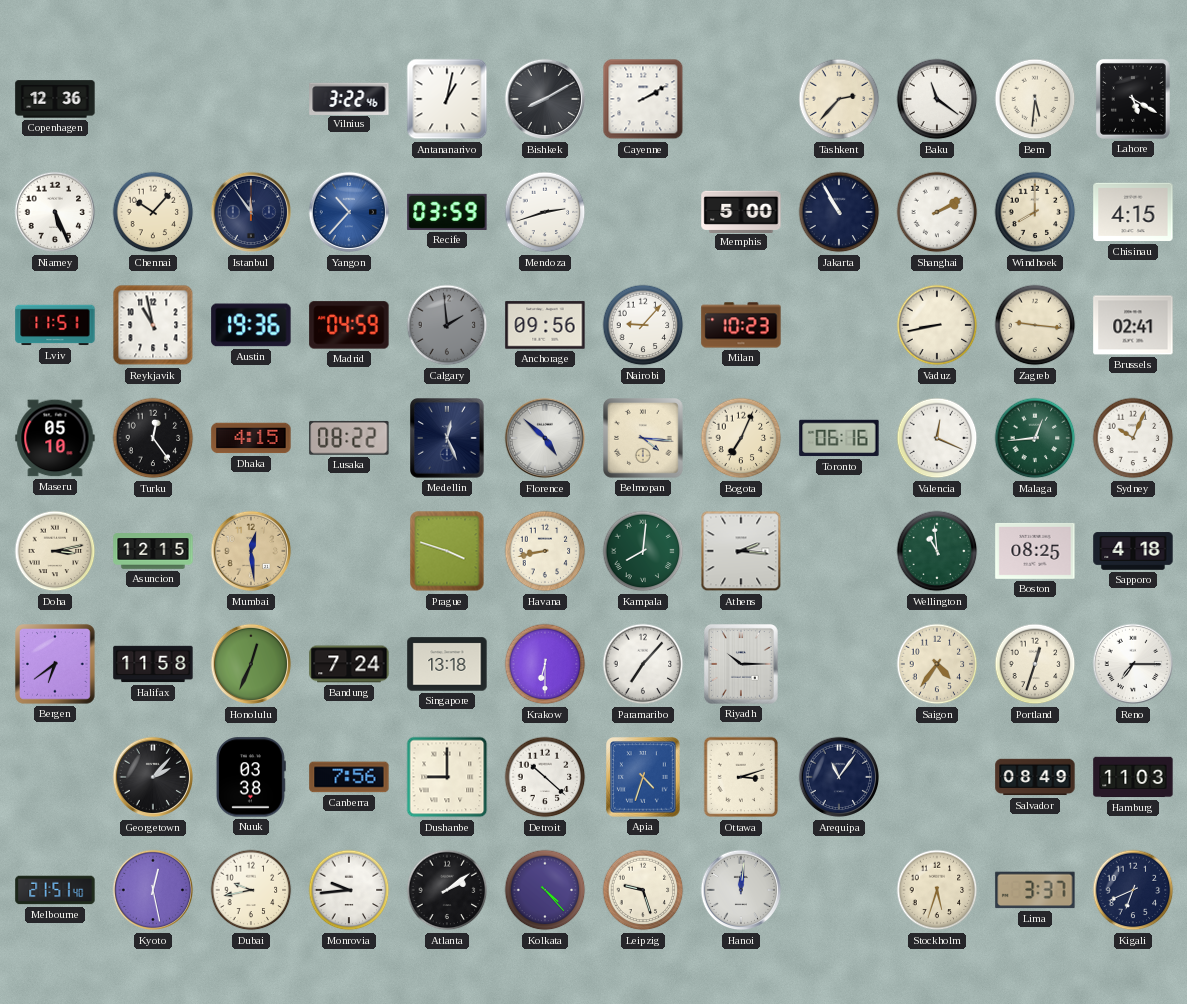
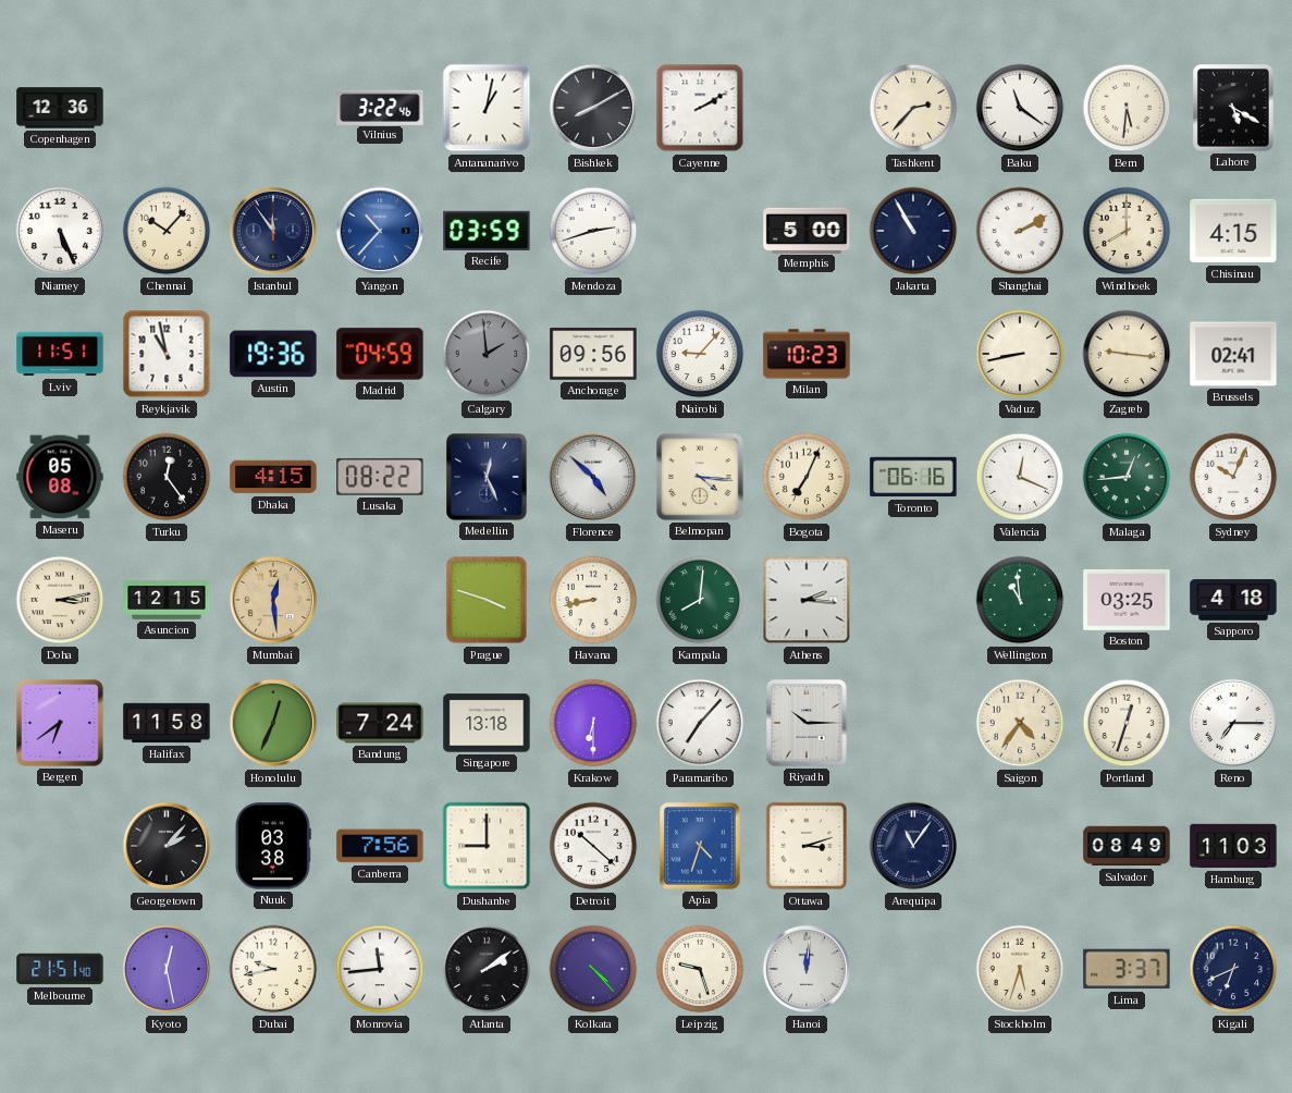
Maseru: 05:10 -> 05:08 (60, 477)
Boston: 08:25 -> 03:25 (1127, 600)
Monrovia: 9:44 -> 11:44 (380, 969)
